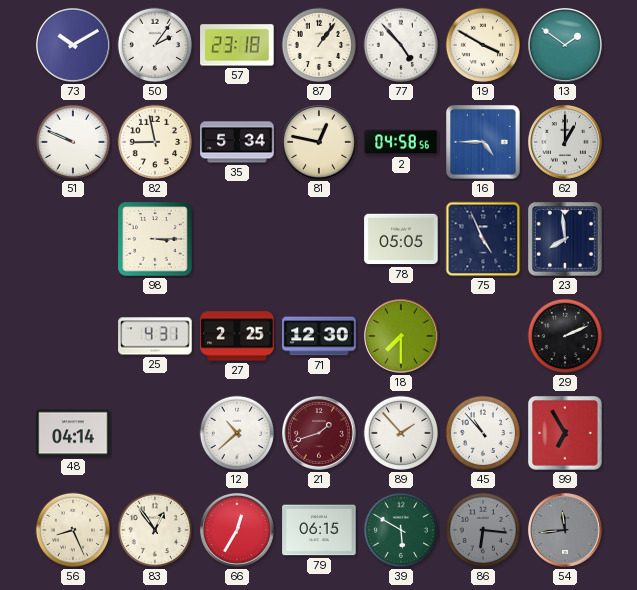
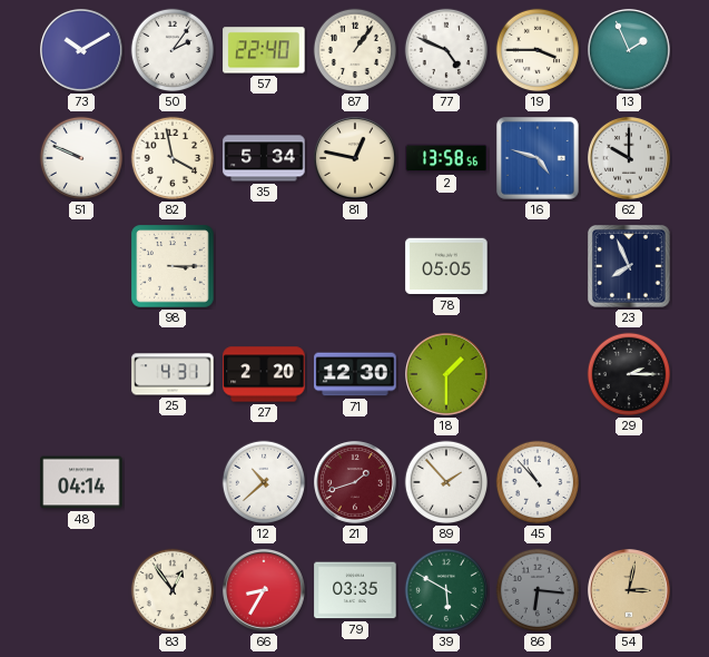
57: 23:18 -> 22:40 (264, 50)
77: 4:53 -> 4:49 (446, 50)
19: 3:50 -> 3:45 (538, 50)
13: 1:51 -> 1:56 (630, 51)
82: 8:58 -> 3:58 (173, 158)
2: 04:58 -> 13:58 (446, 158)
16: 4:45 -> 4:48 (539, 159)
62: 1:00 -> 10:00 (630, 159)
75: 4:56 -> none (483, 239)
23: 7:59 -> 7:56 (630, 267)
27: 2:25 -> 2:20 (264, 374)
18: 7:30 -> 1:30 (447, 375)
29: 2:11 -> 2:15 (629, 374)
99: 6:55 -> none (566, 434)
56: 8:26 -> none (73, 530)
66: 12:35 -> 8:35 (265, 591)
79: 06:15 -> 03:35 (355, 590)
54: 11:44 -> 3:02 (630, 591)
54 dial: grey -> champagne (630, 591)
